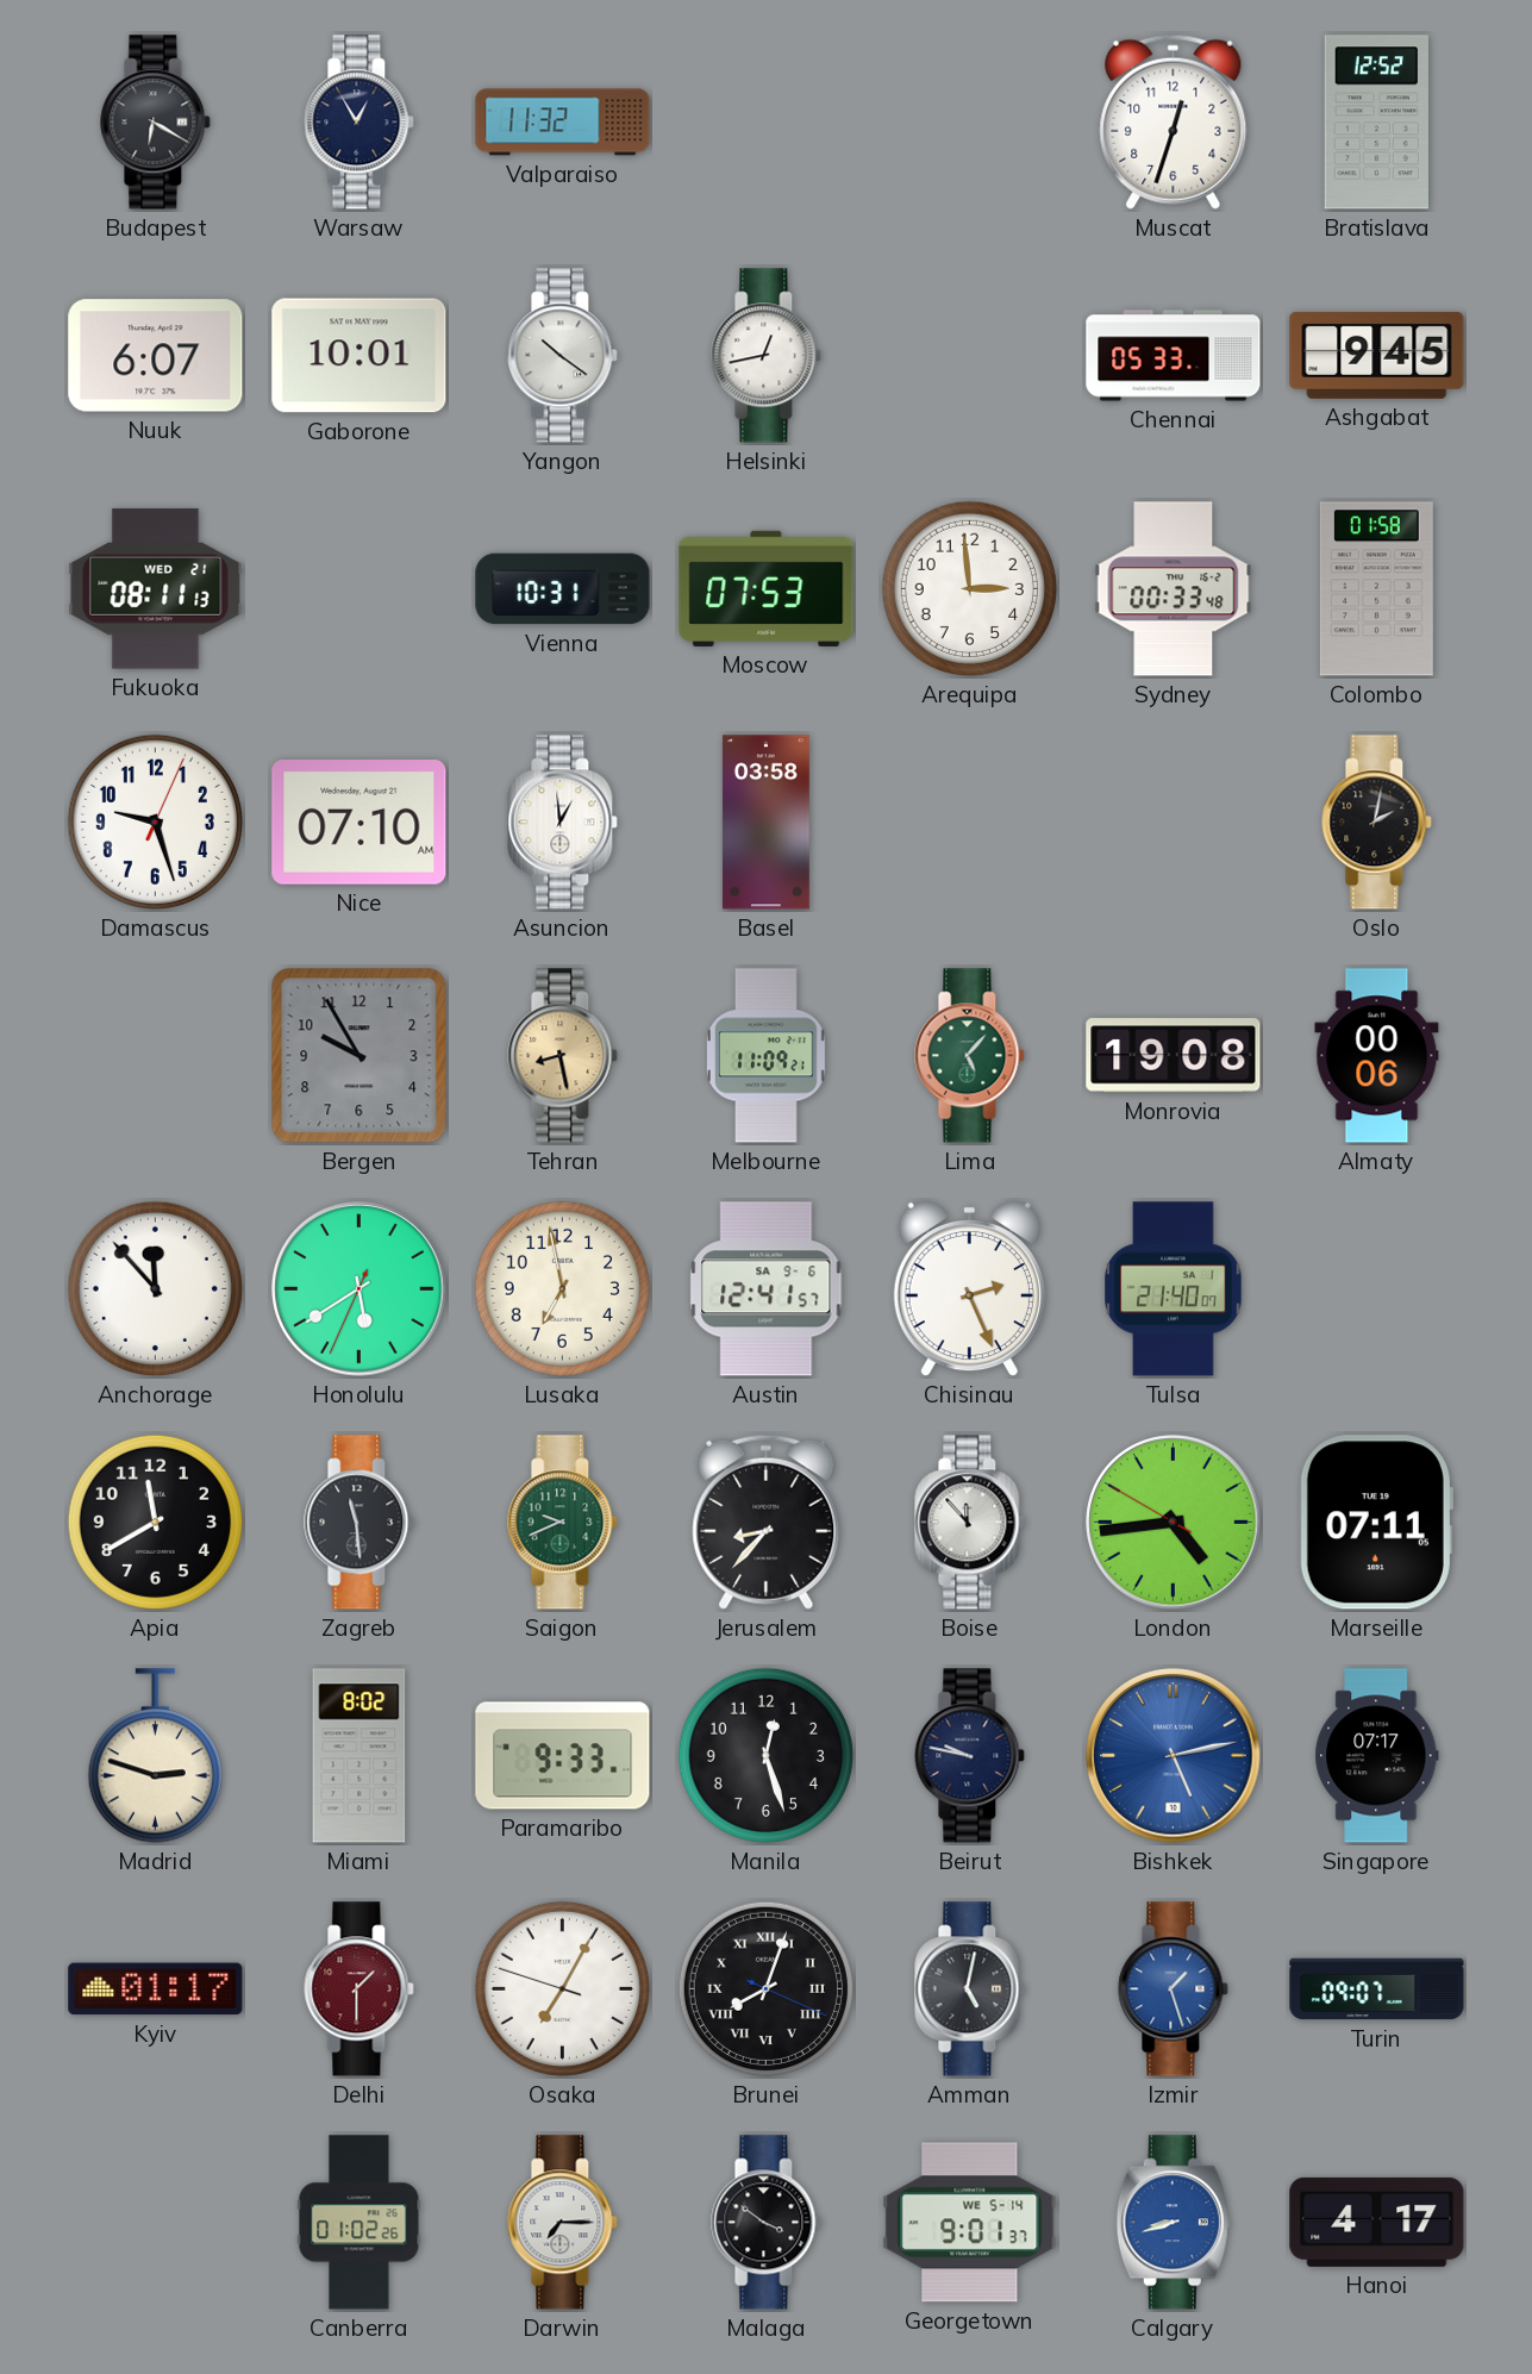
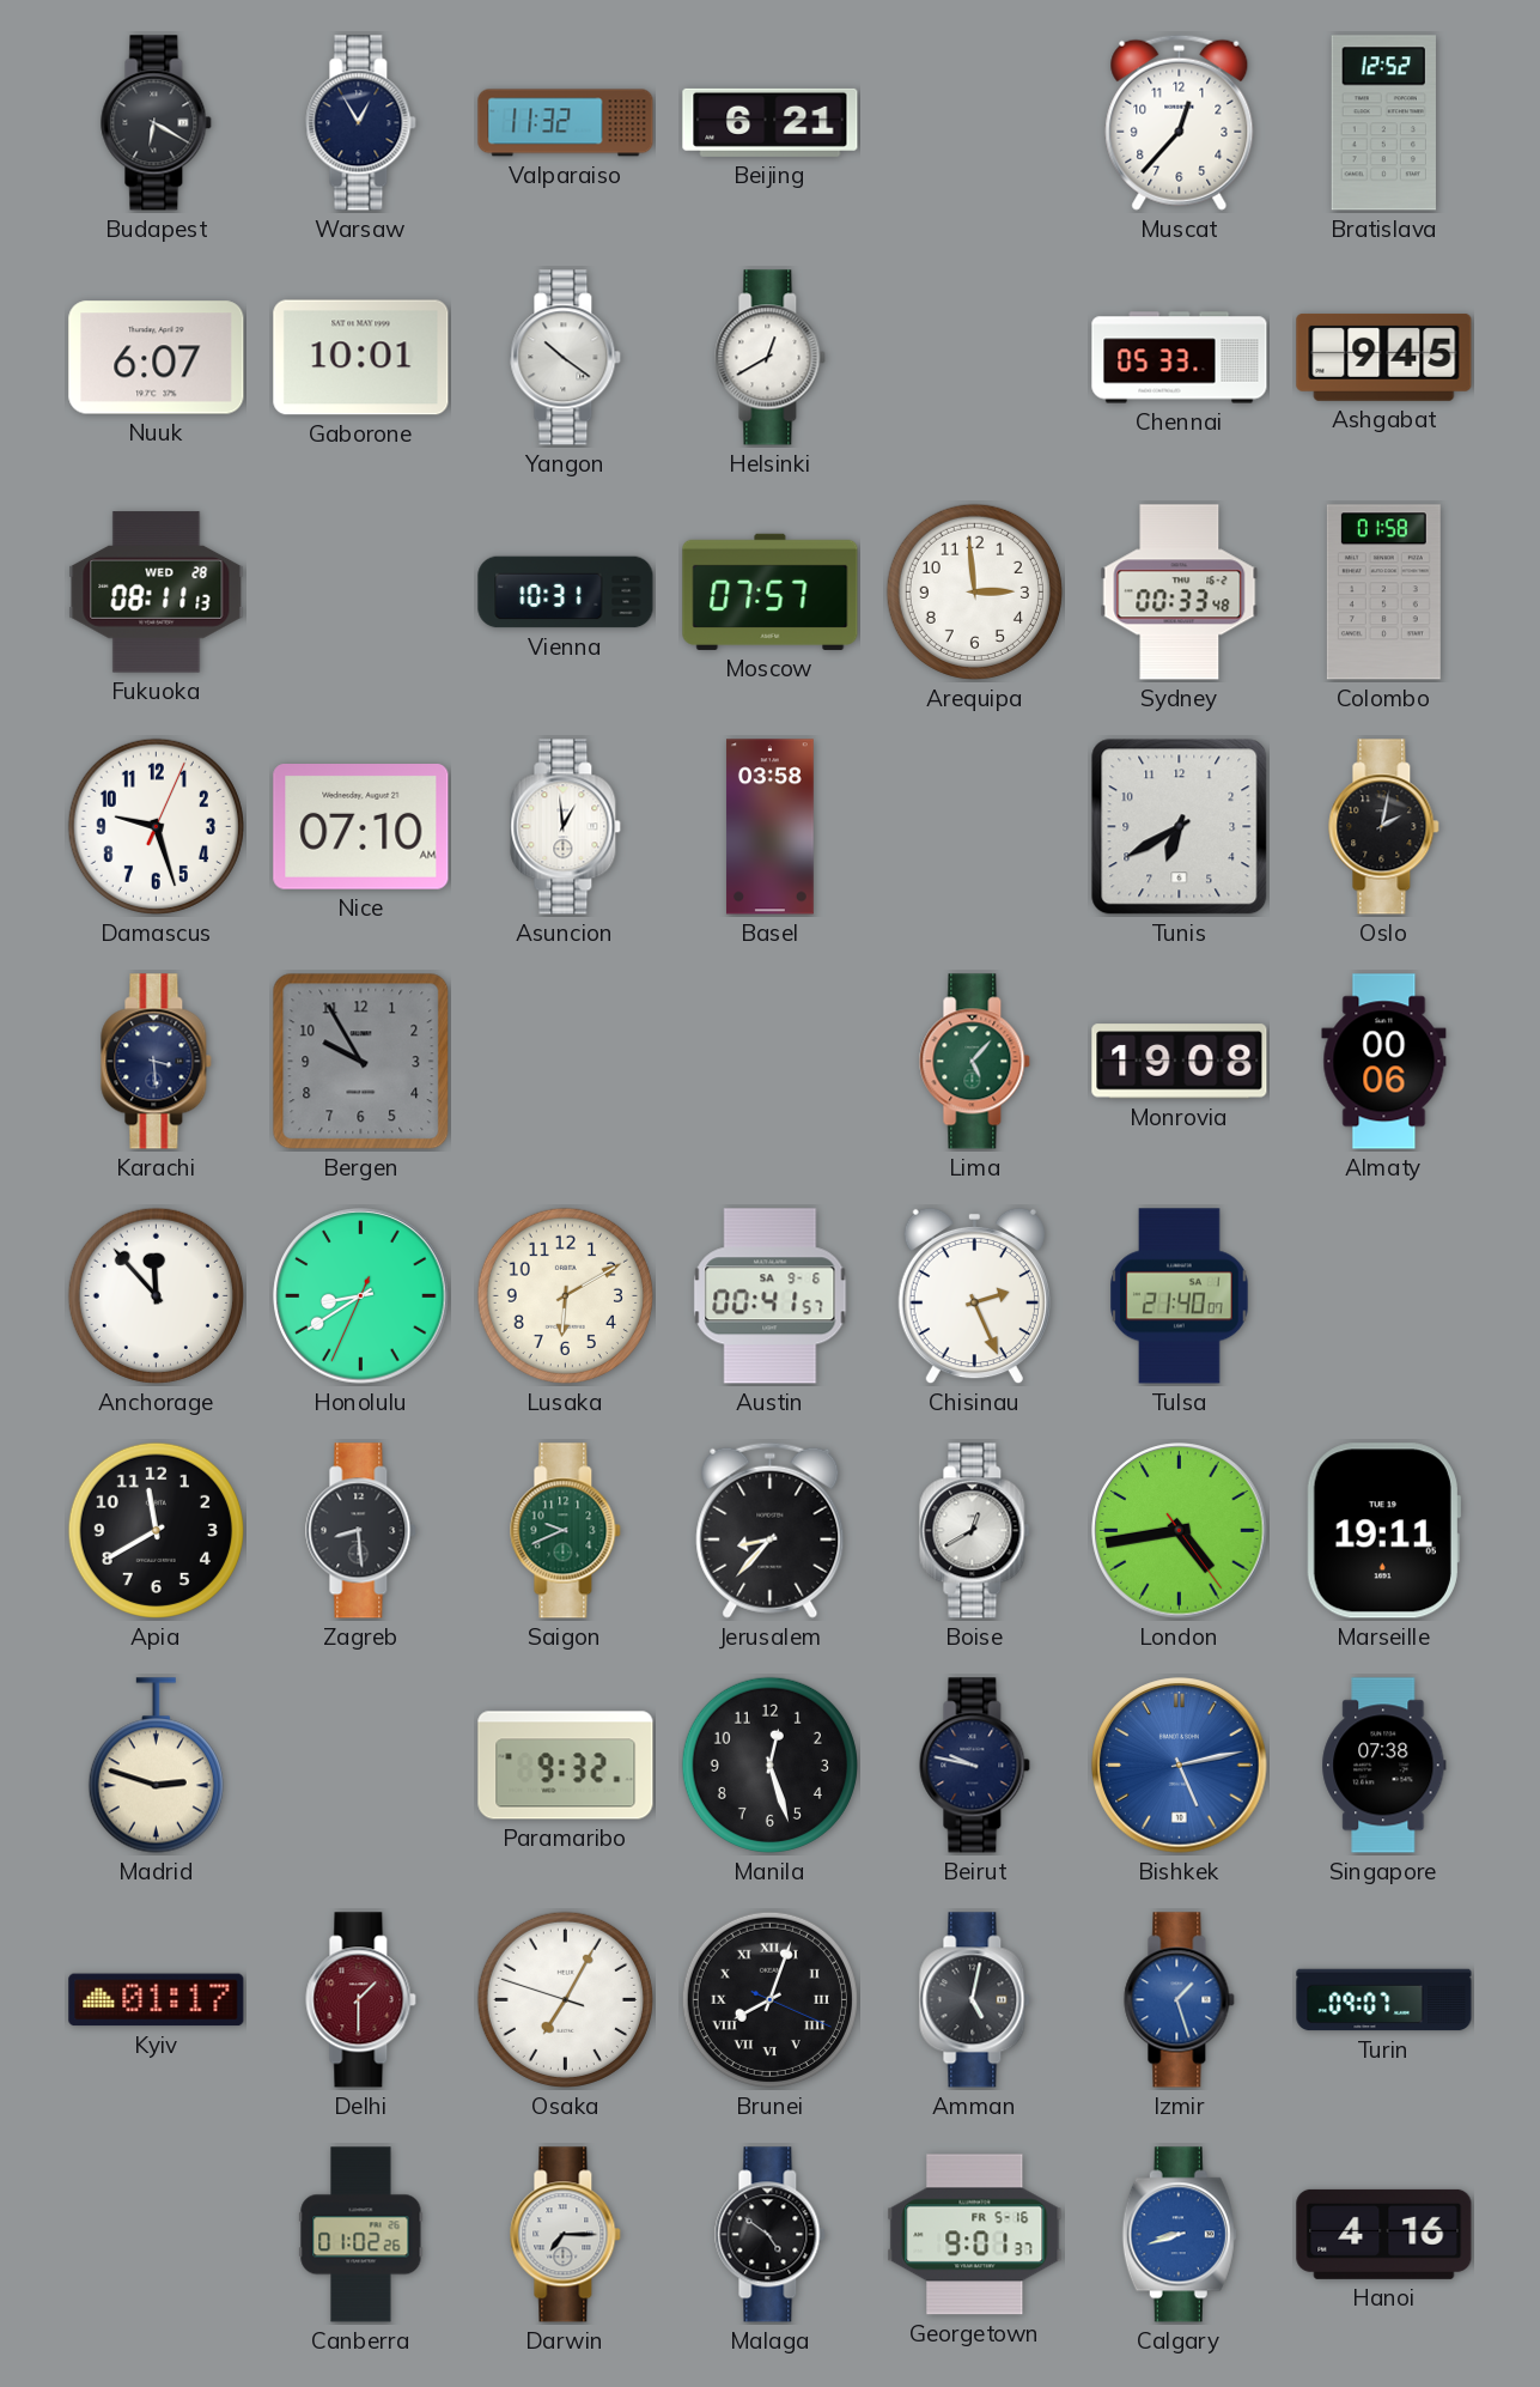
Beijing: none -> 6:21 (771, 122)
Muscat: 12:33 -> 12:37 (1180, 122)
Helsinki: 12:43 -> 12:40 (771, 358)
Fukuoka date: WED 21 -> WED 28 (157, 593)
Moscow: 07:53 -> 07:57 (771, 591)
Tunis: none -> 6:40 (1180, 827)
Karachi: none -> 3:29 (157, 1062)
Tehran: 8:28 -> none (563, 1056)
Melbourne: 11:09 -> none (765, 1056)
Honolulu: 5:39 -> 8:39 (361, 1296)
Lusaka: 6:58 -> 6:10 (565, 1295)
Austin: 12:41 -> 00:41 (771, 1296)
Zagreb: 11:29 -> 8:29 (361, 1531)
Boise: 11:53 -> 12:40 (975, 1531)
London: 4:43:50 -> 4:43:24 (1180, 1531)
Marseille: 07:11 -> 19:11 (1383, 1531)
Miami: 8:02 -> none (359, 1756)
Paramaribo: 9:33 -> 9:32 (566, 1766)
Singapore: 07:17 -> 07:38 (1384, 1766)
Malaga: 3:51 -> 4:51 (771, 2235)
Georgetown date: WE 5-14 -> FR 5-16 (975, 2235)
Hanoi: 4:17 -> 4:16 (1384, 2234)
